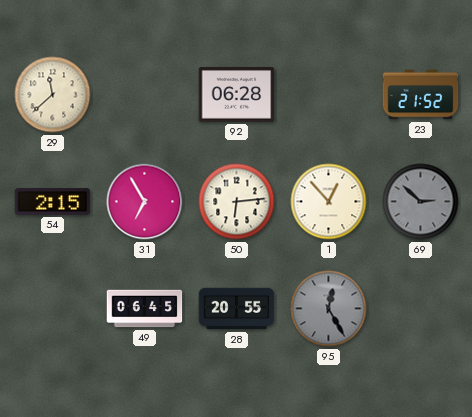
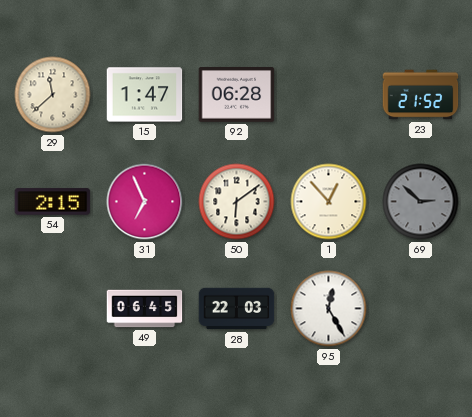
15: none -> 1:47 (145, 95)
31: 6:55 -> 6:56 (145, 202)
50: 6:14 -> 6:09 (237, 202)
28: 20:55 -> 22:03 (237, 309)
95 dial: grey -> white (329, 309)
